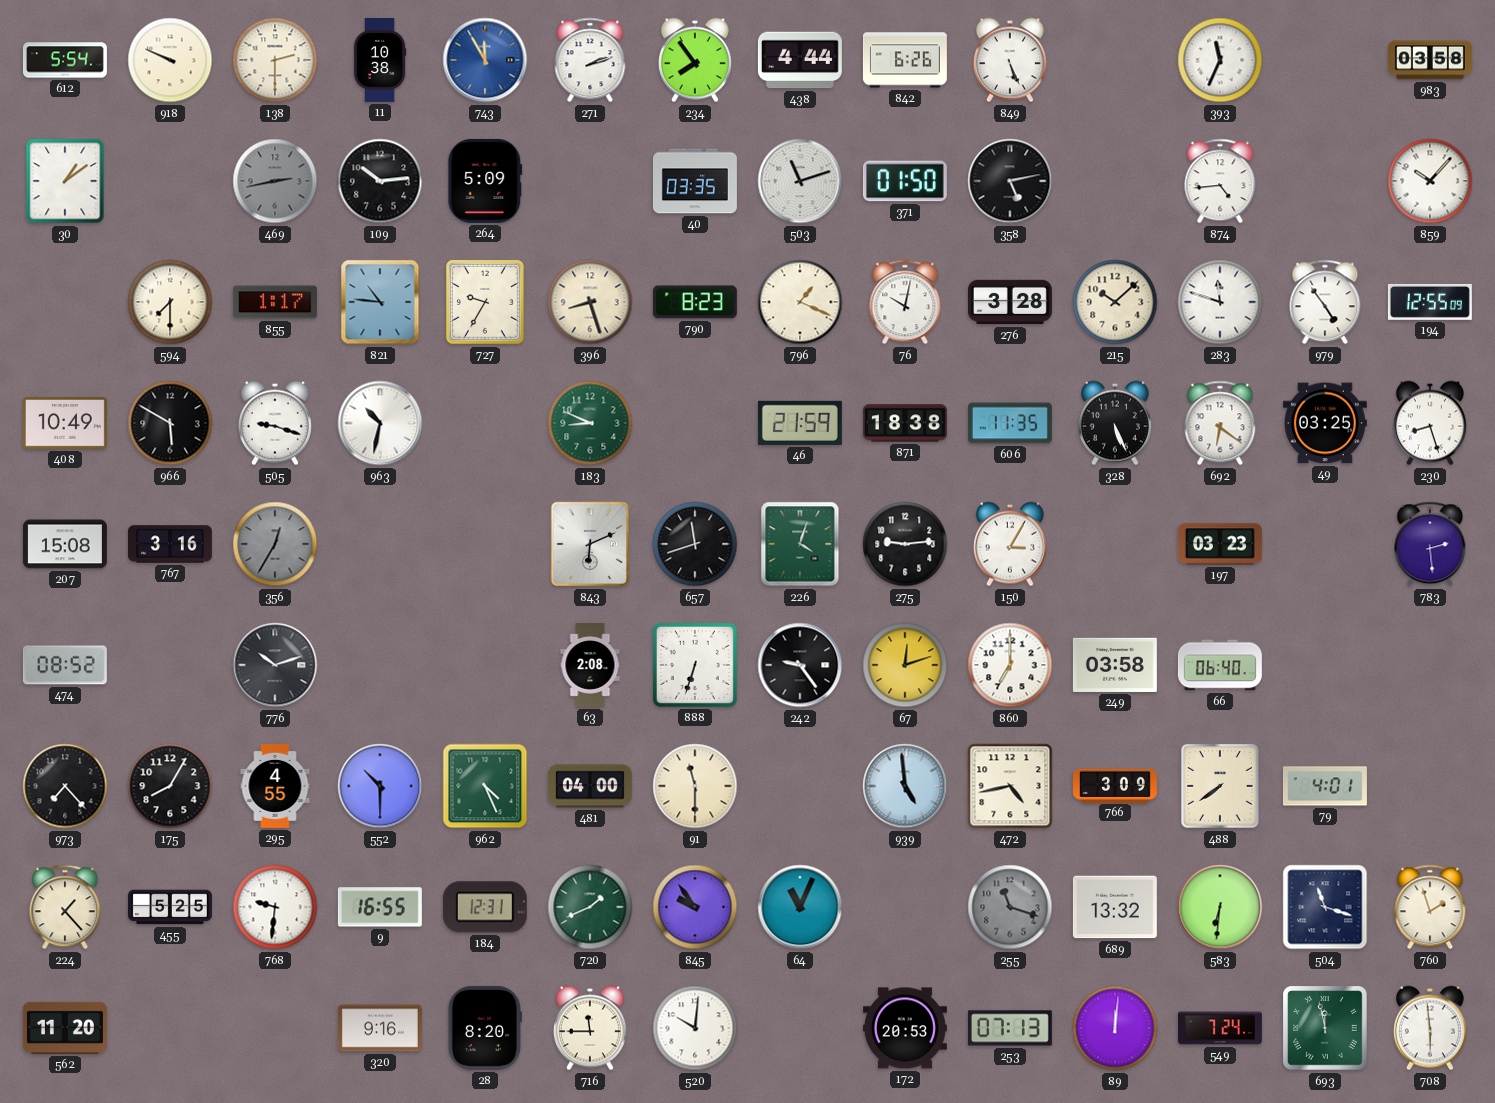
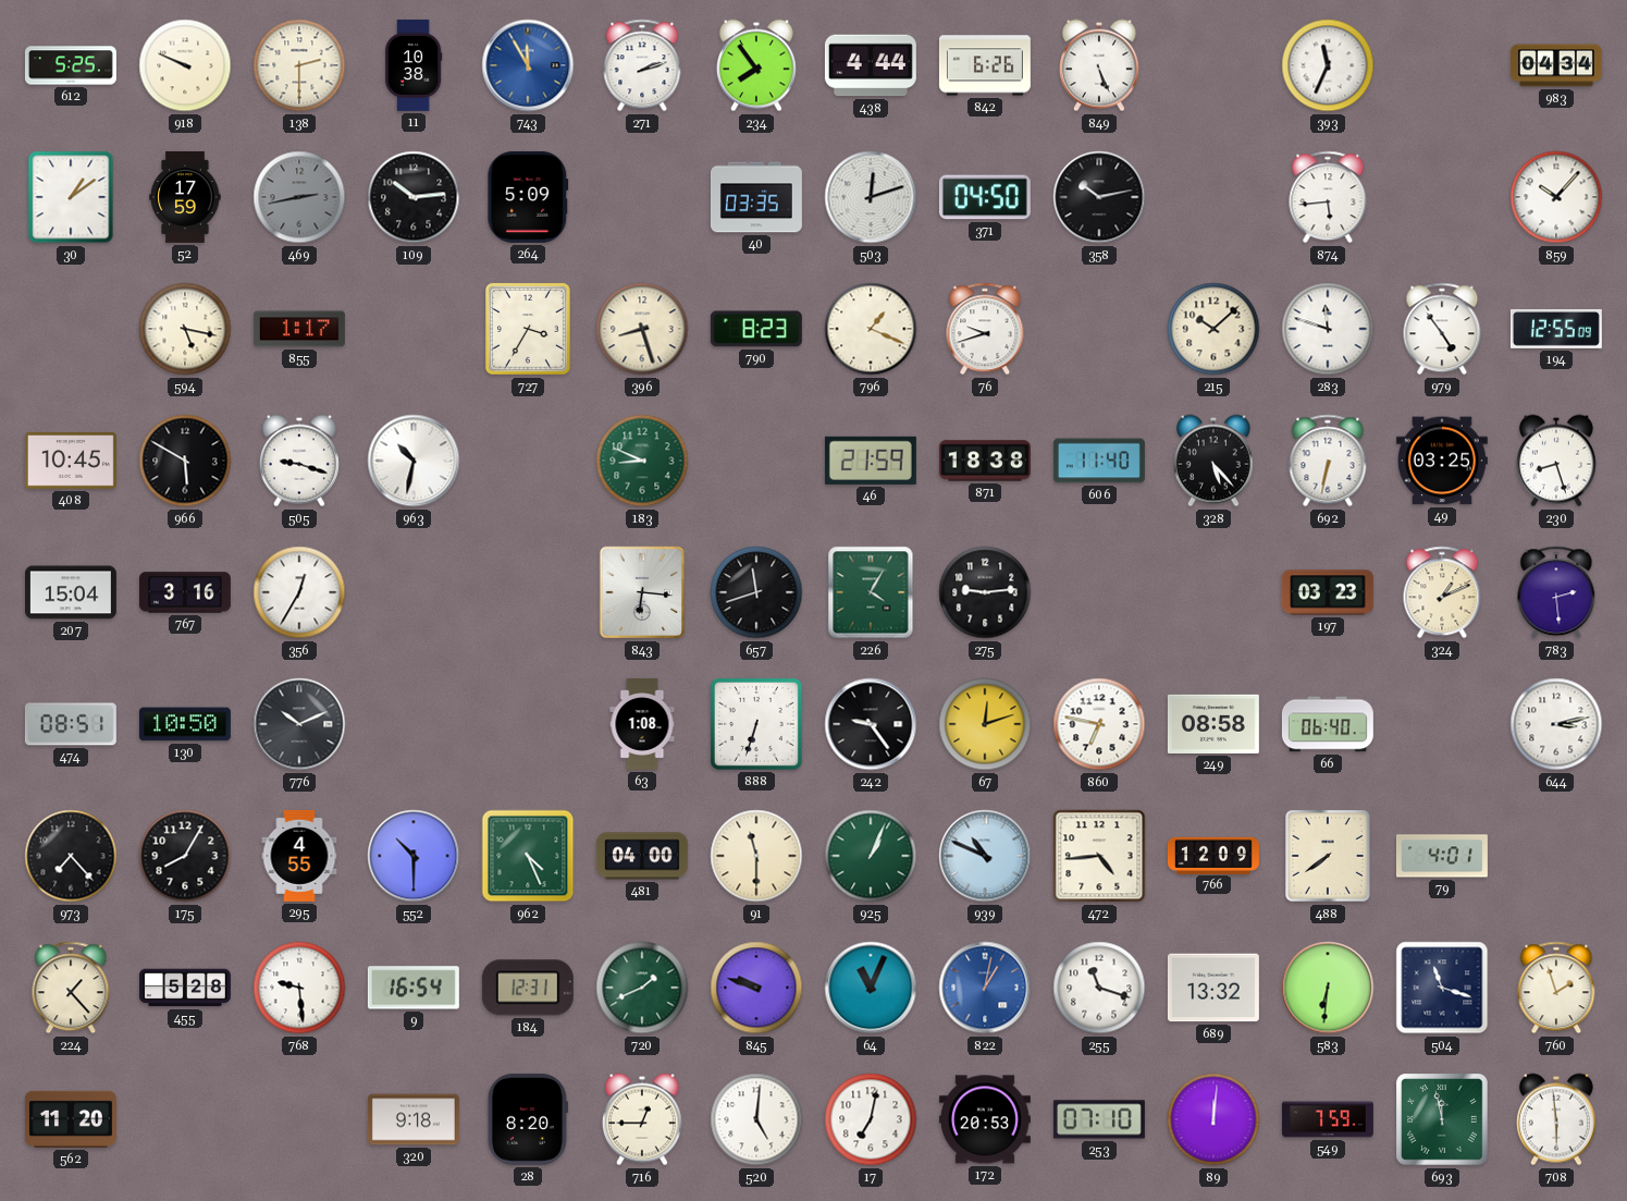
612: 5:54 -> 5:25 (71, 65)
983: 03:58 -> 04:34 (1556, 65)
52: none -> 17:59 (185, 197)
503: 11:12 -> 12:12 (871, 197)
371: 01:50 -> 04:50 (985, 197)
358: 5:13 -> 10:13 (1099, 197)
874: 4:44 -> 5:44 (1328, 197)
594: 7:30 -> 5:17 (185, 329)
821: 10:46 -> none (380, 302)
727: 9:35 -> 3:35 (528, 330)
76: 10:02 -> 9:42 (985, 329)
276: 3:28 -> none (1010, 302)
408: 10:49 -> 10:45 (71, 461)
606: 11:35 -> 11:40 (1099, 461)
328: 5:26 -> 5:23 (1213, 461)
692: 6:21 -> 6:32 (1328, 461)
207: 15:08 -> 15:04 (71, 592)
356 dial: grey -> white (299, 592)
843: 6:11 -> 6:16 (642, 592)
226: 4:03 -> 4:05 (871, 592)
150: 3:05 -> none (1010, 544)
324: none -> 1:11 (1442, 592)
474: 08:52 -> 08:51 (71, 724)
130: none -> 10:50 (185, 724)
776: 10:12 -> 10:11 (299, 724)
63: 2:08 -> 1:08 (642, 724)
860: 7:00 -> 6:47 (1099, 724)
249: 03:58 -> 08:58 (1213, 724)
644: none -> 3:13 (1556, 724)
925: none -> 1:04 (871, 856)
939: 4:59 -> 10:49 (985, 856)
472: 4:43 -> 4:44 (1099, 856)
766: 3:09 -> 12:09 (1213, 855)
455: 5:25 -> 5:28 (185, 988)
768: 9:31 -> 9:29 (299, 988)
9: 16:55 -> 16:54 (414, 988)
845: 9:54 -> 9:48 (756, 988)
822: none -> 1:02 (985, 988)
255 dial: grey -> white (1099, 988)
320: 9:16 -> 9:18 (414, 1119)
716: 11:45 -> 12:45 (642, 1119)
520: 10:01 -> 5:01 (756, 1119)
17: none -> 7:02 (871, 1119)
253: 07:13 -> 07:10 (1099, 1119)
549: 7:24 -> 7:59 (1328, 1119)
